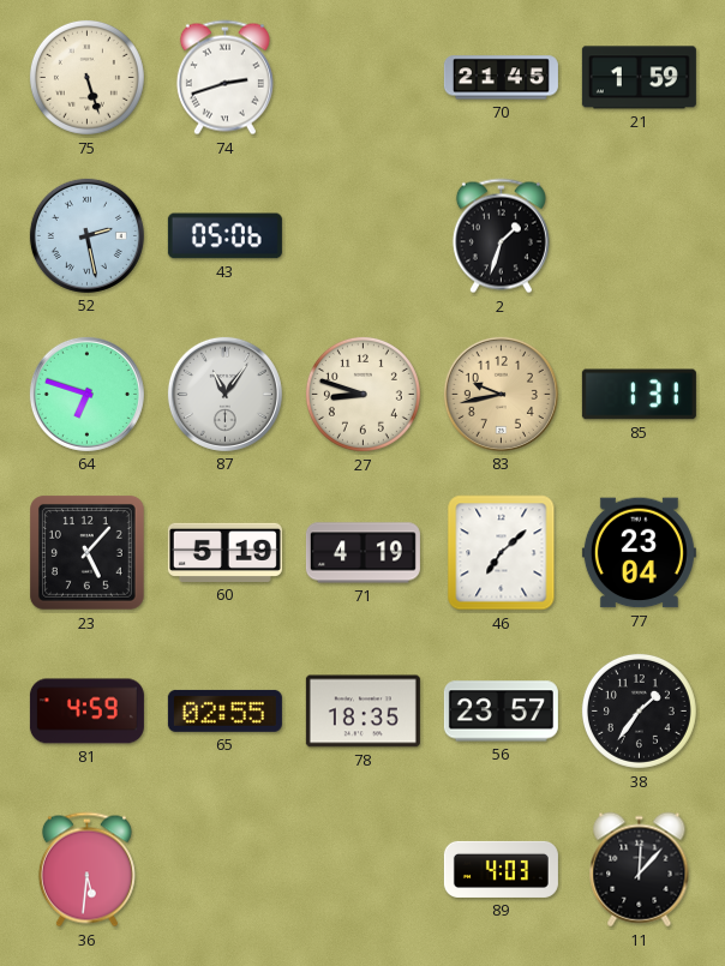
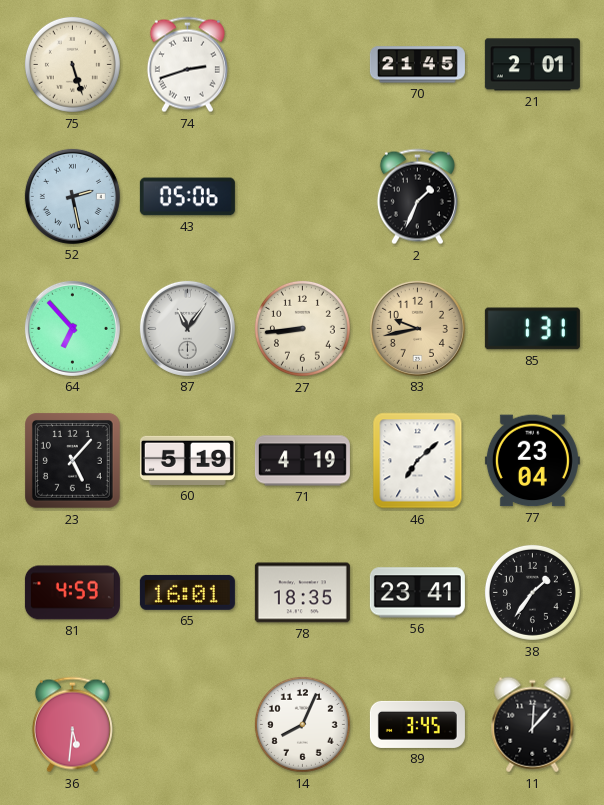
21: 1:59 -> 2:01 (532, 65)
2: 1:33 -> 1:34 (417, 197)
64: 6:48 -> 6:53 (72, 328)
27: 8:48 -> 8:44 (302, 328)
65: 02:55 -> 16:01 (187, 592)
56: 23:57 -> 23:41 (417, 593)
14: none -> 8:04 (302, 724)
89: 4:03 -> 3:45 (417, 724)
